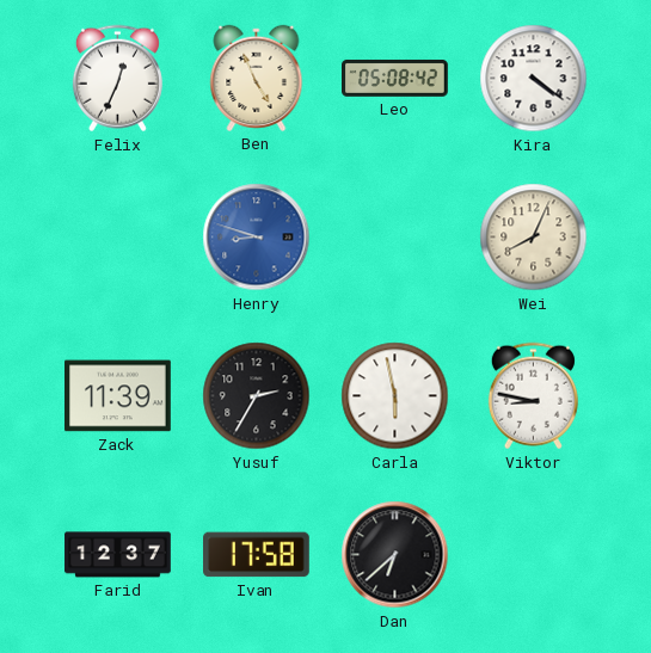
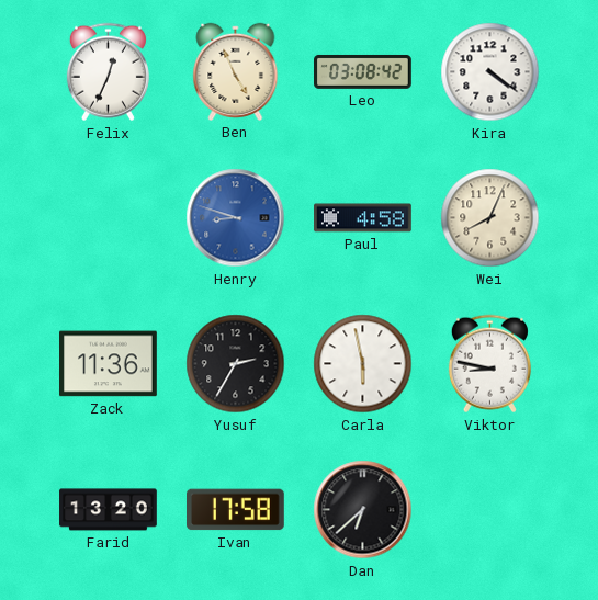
Leo: 05:08 -> 03:08 (363, 71)
Paul: none -> 4:58 (363, 218)
Zack: 11:39 -> 11:36 (109, 364)
Farid: 12:37 -> 13:20 (109, 510)
